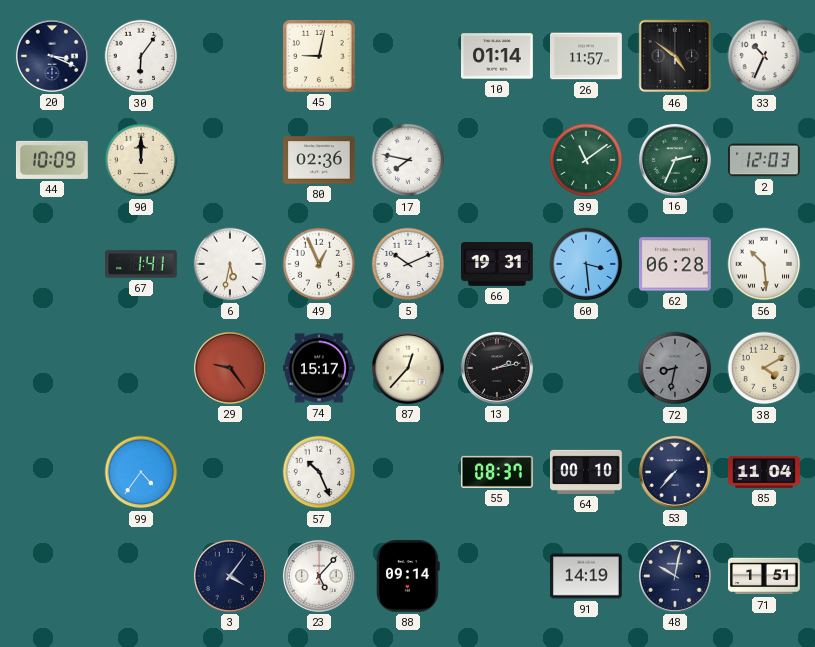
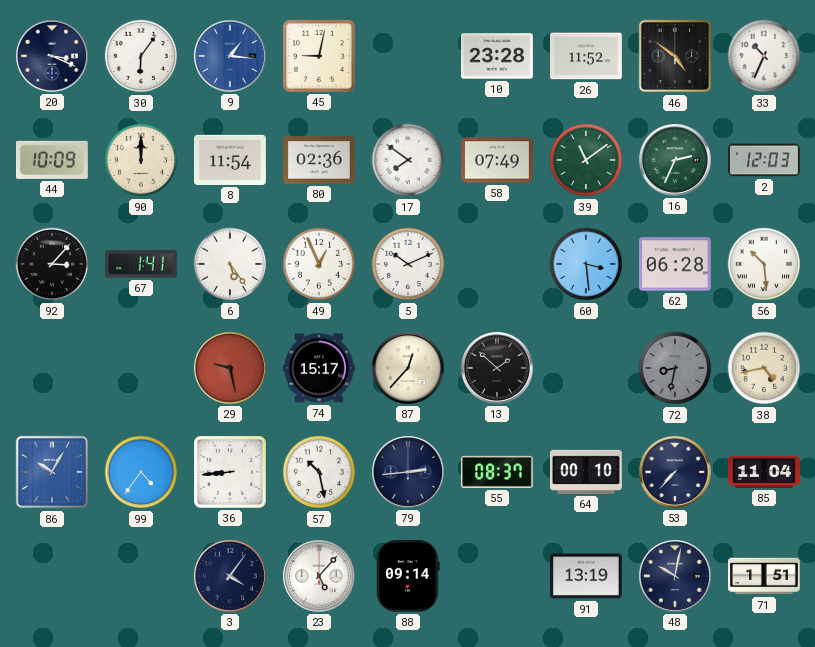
9: none -> 1:16 (230, 56)
10: 01:14 -> 23:28 (498, 56)
26: 11:57 -> 11:52 (587, 56)
8: none -> 11:54 (231, 160)
17: 7:47 -> 7:51 (408, 160)
58: none -> 07:49 (498, 160)
92: none -> 3:07 (52, 264)
6: 5:32 -> 5:24 (230, 264)
66: 19:31 -> none (498, 265)
29: 9:24 -> 9:28 (230, 368)
13: 2:13 -> 1:52 (497, 368)
38: 4:10 -> 4:43 (764, 368)
86: none -> 10:05 (52, 472)
36: none -> 8:44 (231, 473)
57: 10:26 -> 10:28 (319, 472)
79: none -> 2:44 (408, 472)
91: 14:19 -> 13:19 (587, 576)
